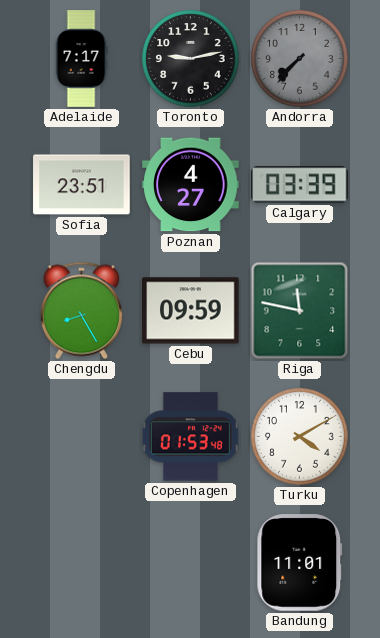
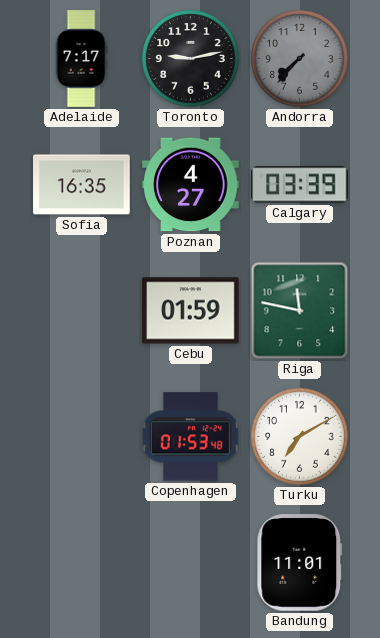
Sofia: 23:51 -> 16:35 (82, 185)
Chengdu: 8:25 -> none (81, 311)
Cebu: 09:59 -> 01:59 (191, 311)
Turku: 4:10 -> 7:10 (300, 437)
